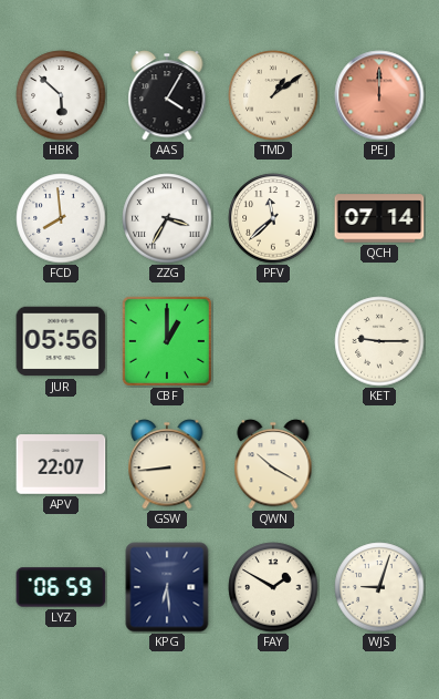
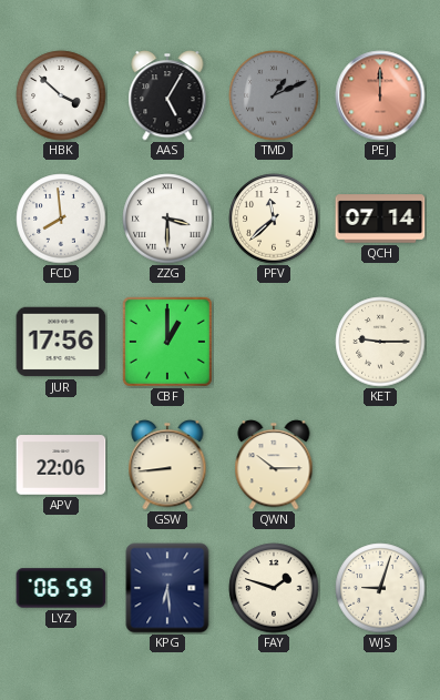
HBK: 5:52 -> 3:52 (61, 95)
AAS: 4:05 -> 5:05 (167, 95)
TMD: 1:09 -> 1:11 (274, 95)
TMD dial: cream -> grey (274, 95)
ZZG: 3:35 -> 3:30 (167, 219)
JUR: 05:56 -> 17:56 (61, 342)
APV: 22:07 -> 22:06 (61, 465)
QWN: 10:20 -> 10:15 (274, 465)
FAY: 1:50 -> 1:48 (274, 588)
